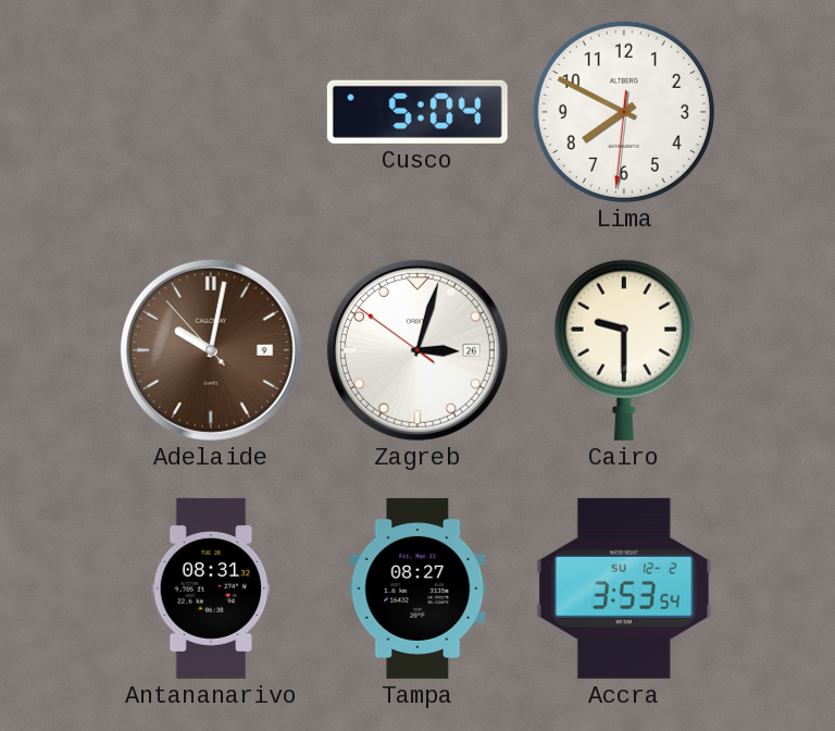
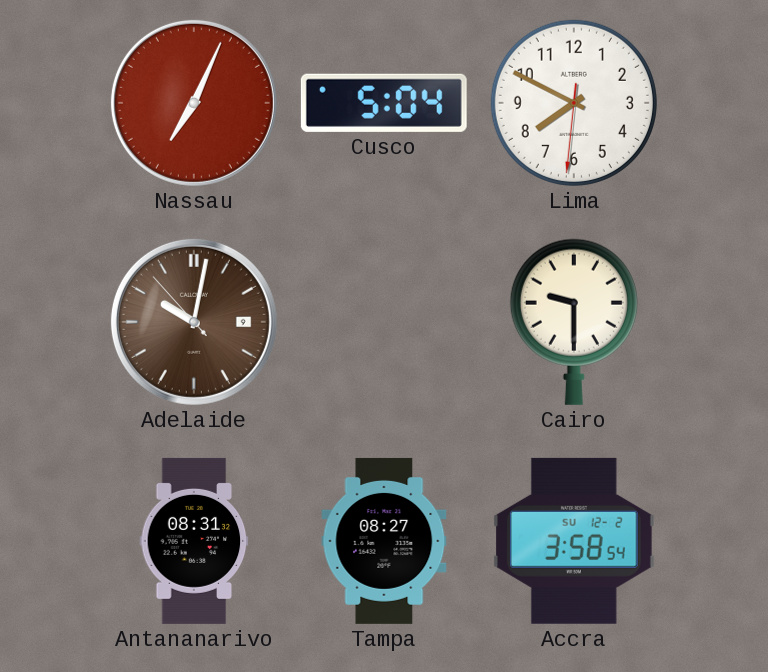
Nassau: none -> 7:04 (194, 103)
Zagreb: 3:02 -> none (417, 350)
Accra: 3:53 -> 3:58 (575, 541)
